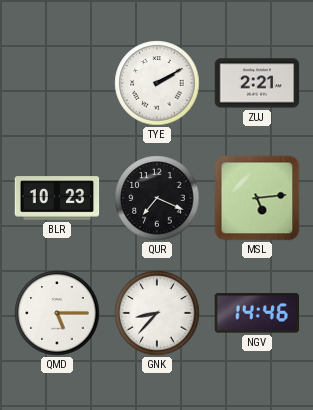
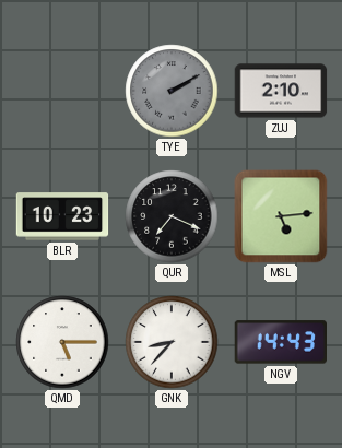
TYE dial: white -> grey (172, 91)
ZUJ: 2:21 -> 2:10 (281, 91)
NGV: 14:46 -> 14:43 (280, 342)
